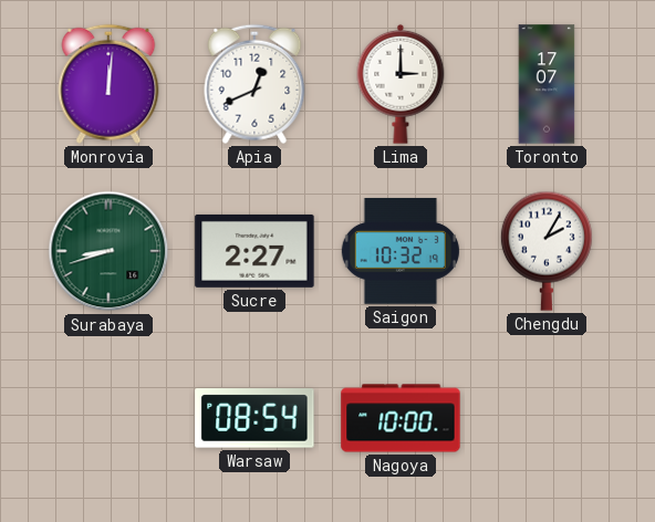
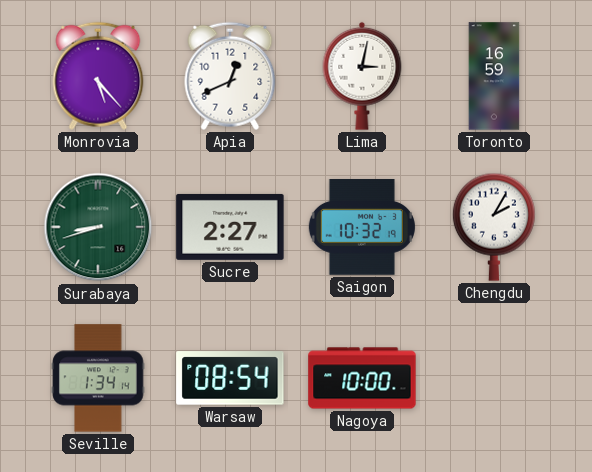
Monrovia: 12:01 -> 5:23 (98, 76)
Lima: 3:00 -> 3:02 (362, 76)
Toronto: 17:07 -> 16:59 (494, 76)
Seville: none -> 1:34 (98, 378)
